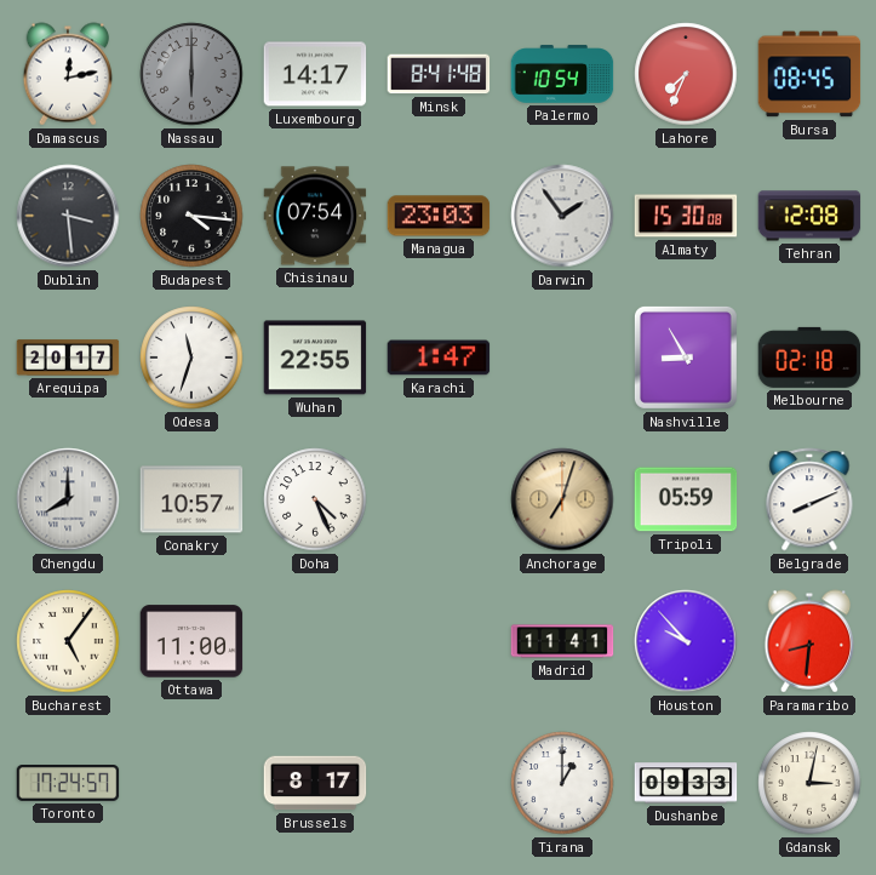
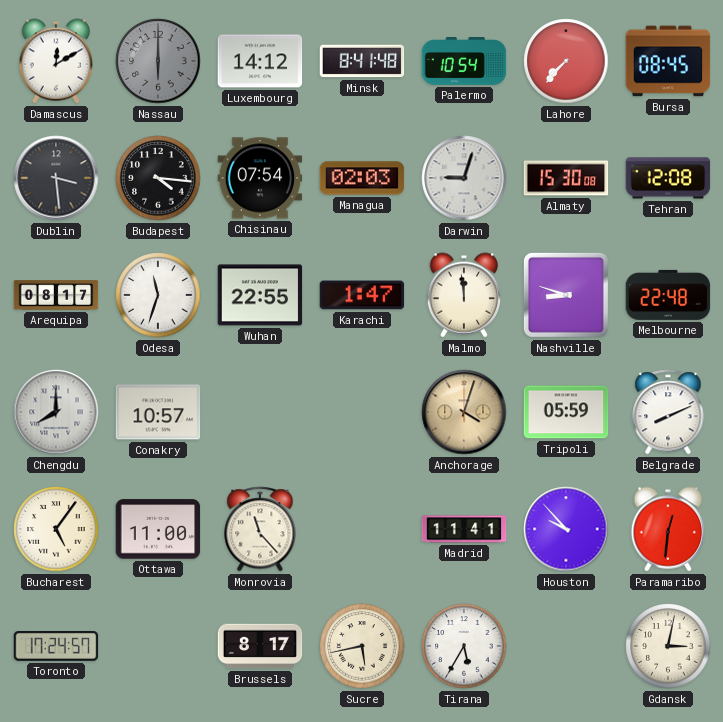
Damascus: 12:13 -> 12:10 (56, 61)
Luxembourg: 14:17 -> 14:12 (260, 61)
Lahore: 7:34 -> 7:37 (566, 61)
Managua: 23:03 -> 02:03 (362, 178)
Darwin: 1:54 -> 9:03 (464, 178)
Arequipa: 20:17 -> 08:17 (56, 295)
Malmo: none -> 11:59 (464, 295)
Nashville: 8:55 -> 8:48 (566, 295)
Melbourne: 02:18 -> 22:48 (668, 295)
Doha: 4:26 -> none (315, 499)
Anchorage: 7:03 -> 4:03 (464, 412)
Monrovia: none -> 11:23 (260, 529)
Paramaribo: 8:31 -> 12:31 (668, 529)
Sucre: none -> 5:43 (362, 646)
Tirana: 1:00 -> 5:35 (464, 646)
Dushanbe: 09:33 -> none (686, 783)
